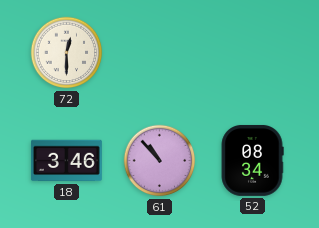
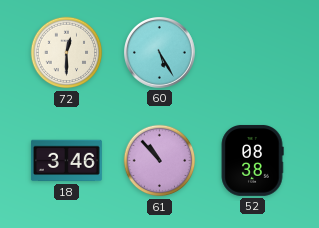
60: none -> 5:25 (160, 53)
52: 08:34 -> 08:38 (252, 160)
